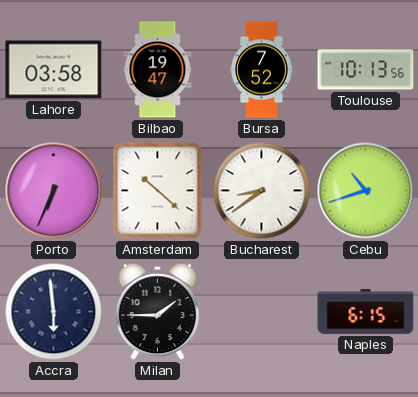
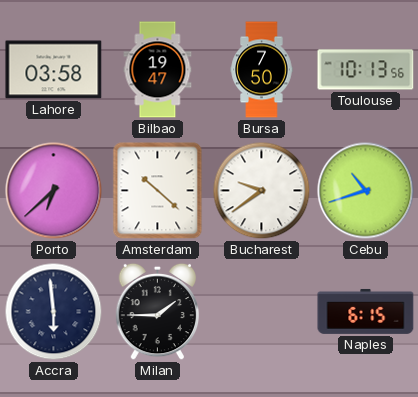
Bursa: 7:52 -> 7:50 (262, 70)
Porto: 6:34 -> 6:38 (54, 191)
Bucharest: 8:39 -> 9:39 (262, 191)
